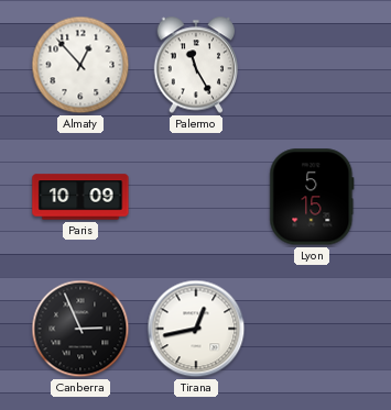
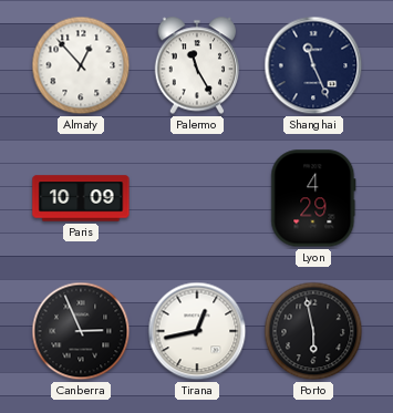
Shanghai: none -> 11:26 (313, 65)
Lyon: 5:15 -> 4:29 (313, 198)
Porto: none -> 5:58 (313, 331)
